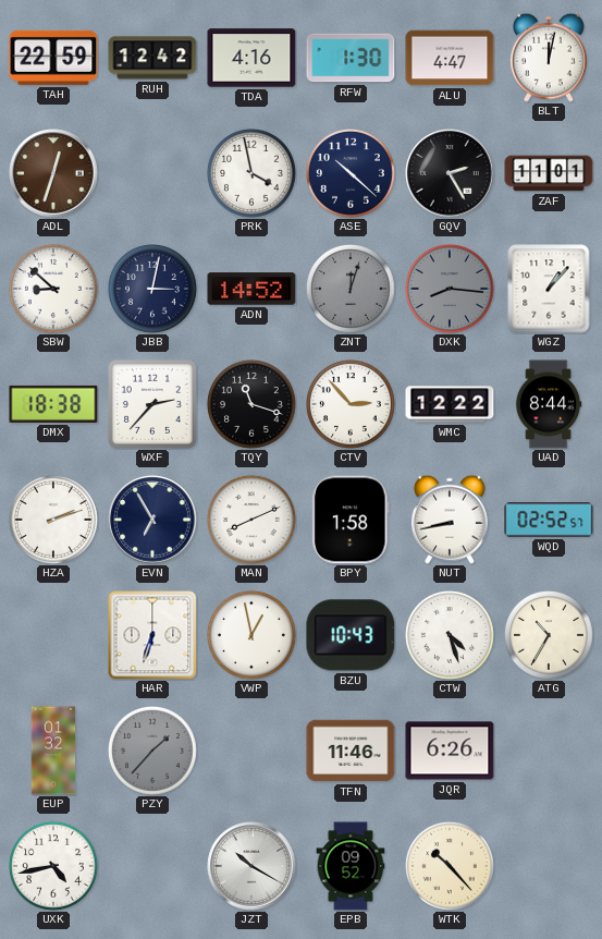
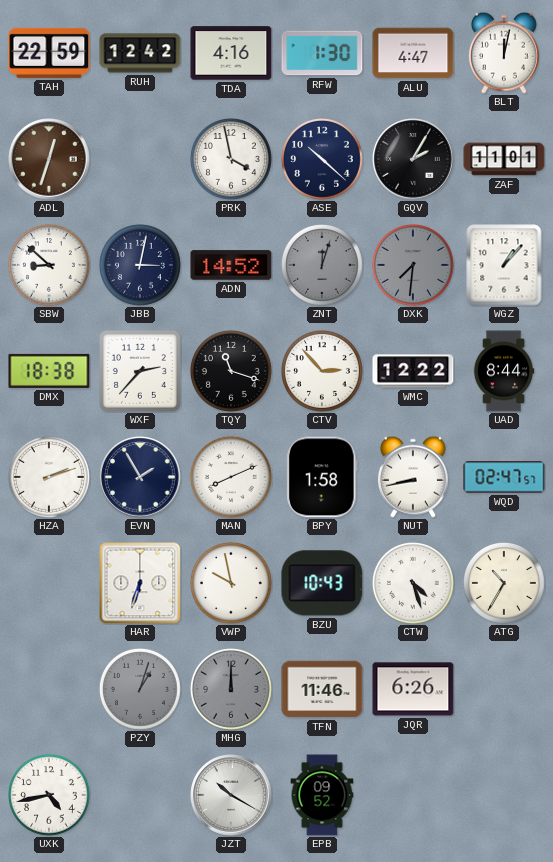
GQV: 2:25 -> 2:05 (413, 159)
DXK: 8:16 -> 7:31 (413, 265)
EVN: 6:55 -> 1:55 (140, 477)
WQD: 02:52 -> 02:47 (504, 477)
VWP: 12:58 -> 9:58 (231, 583)
EUP: 01:32 -> none (53, 751)
PZY: 1:37 -> 1:03 (140, 689)
MHG: none -> 12:00 (231, 689)
WTK: 10:23 -> none (450, 866)
